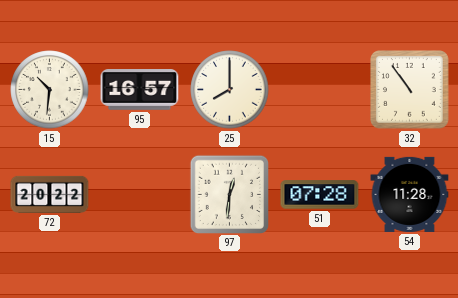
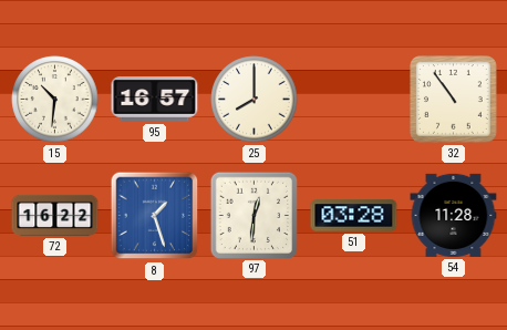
72: 20:22 -> 16:22 (55, 215)
8: none -> 1:27 (155, 216)
51: 07:28 -> 03:28 (354, 216)
